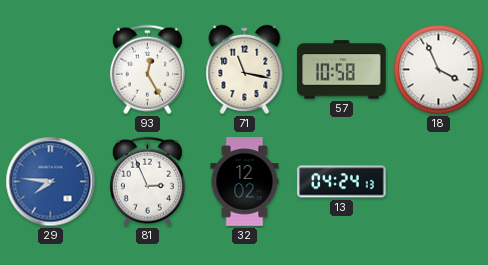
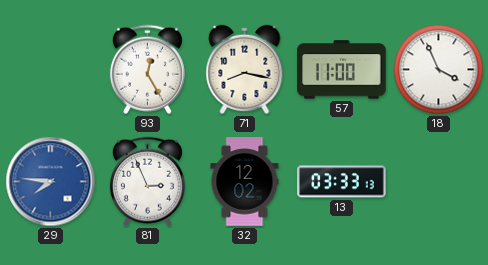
71: 11:17 -> 8:17 (245, 69)
57: 10:58 -> 11:00 (342, 70)
13: 04:24 -> 03:33 (342, 182)
